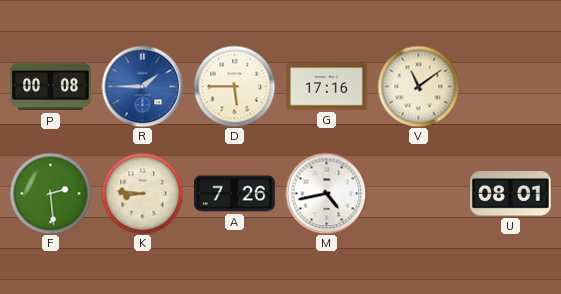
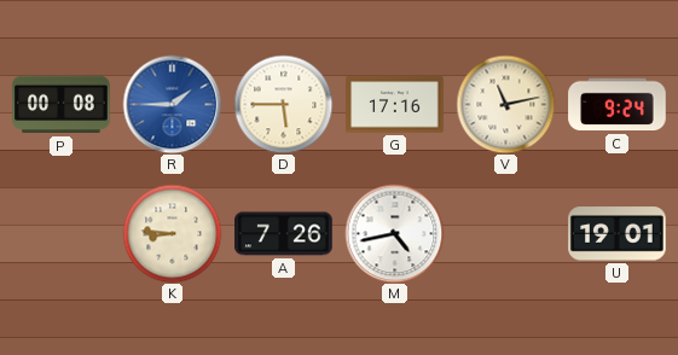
V: 11:09 -> 11:13 (505, 104)
C: none -> 9:24 (618, 105)
F: 2:29 -> none (50, 193)
U: 08:01 -> 19:01 (618, 234)
